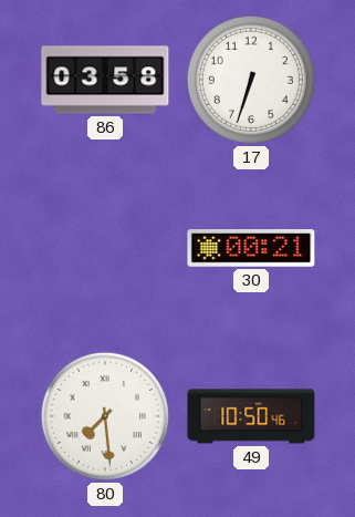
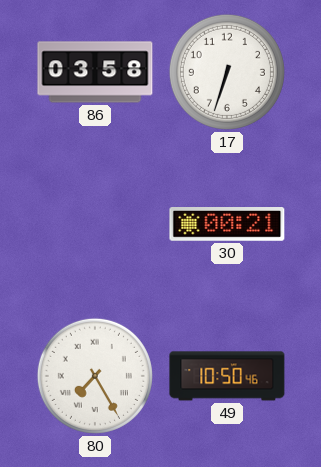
80: 7:29 -> 7:25 (95, 376)
